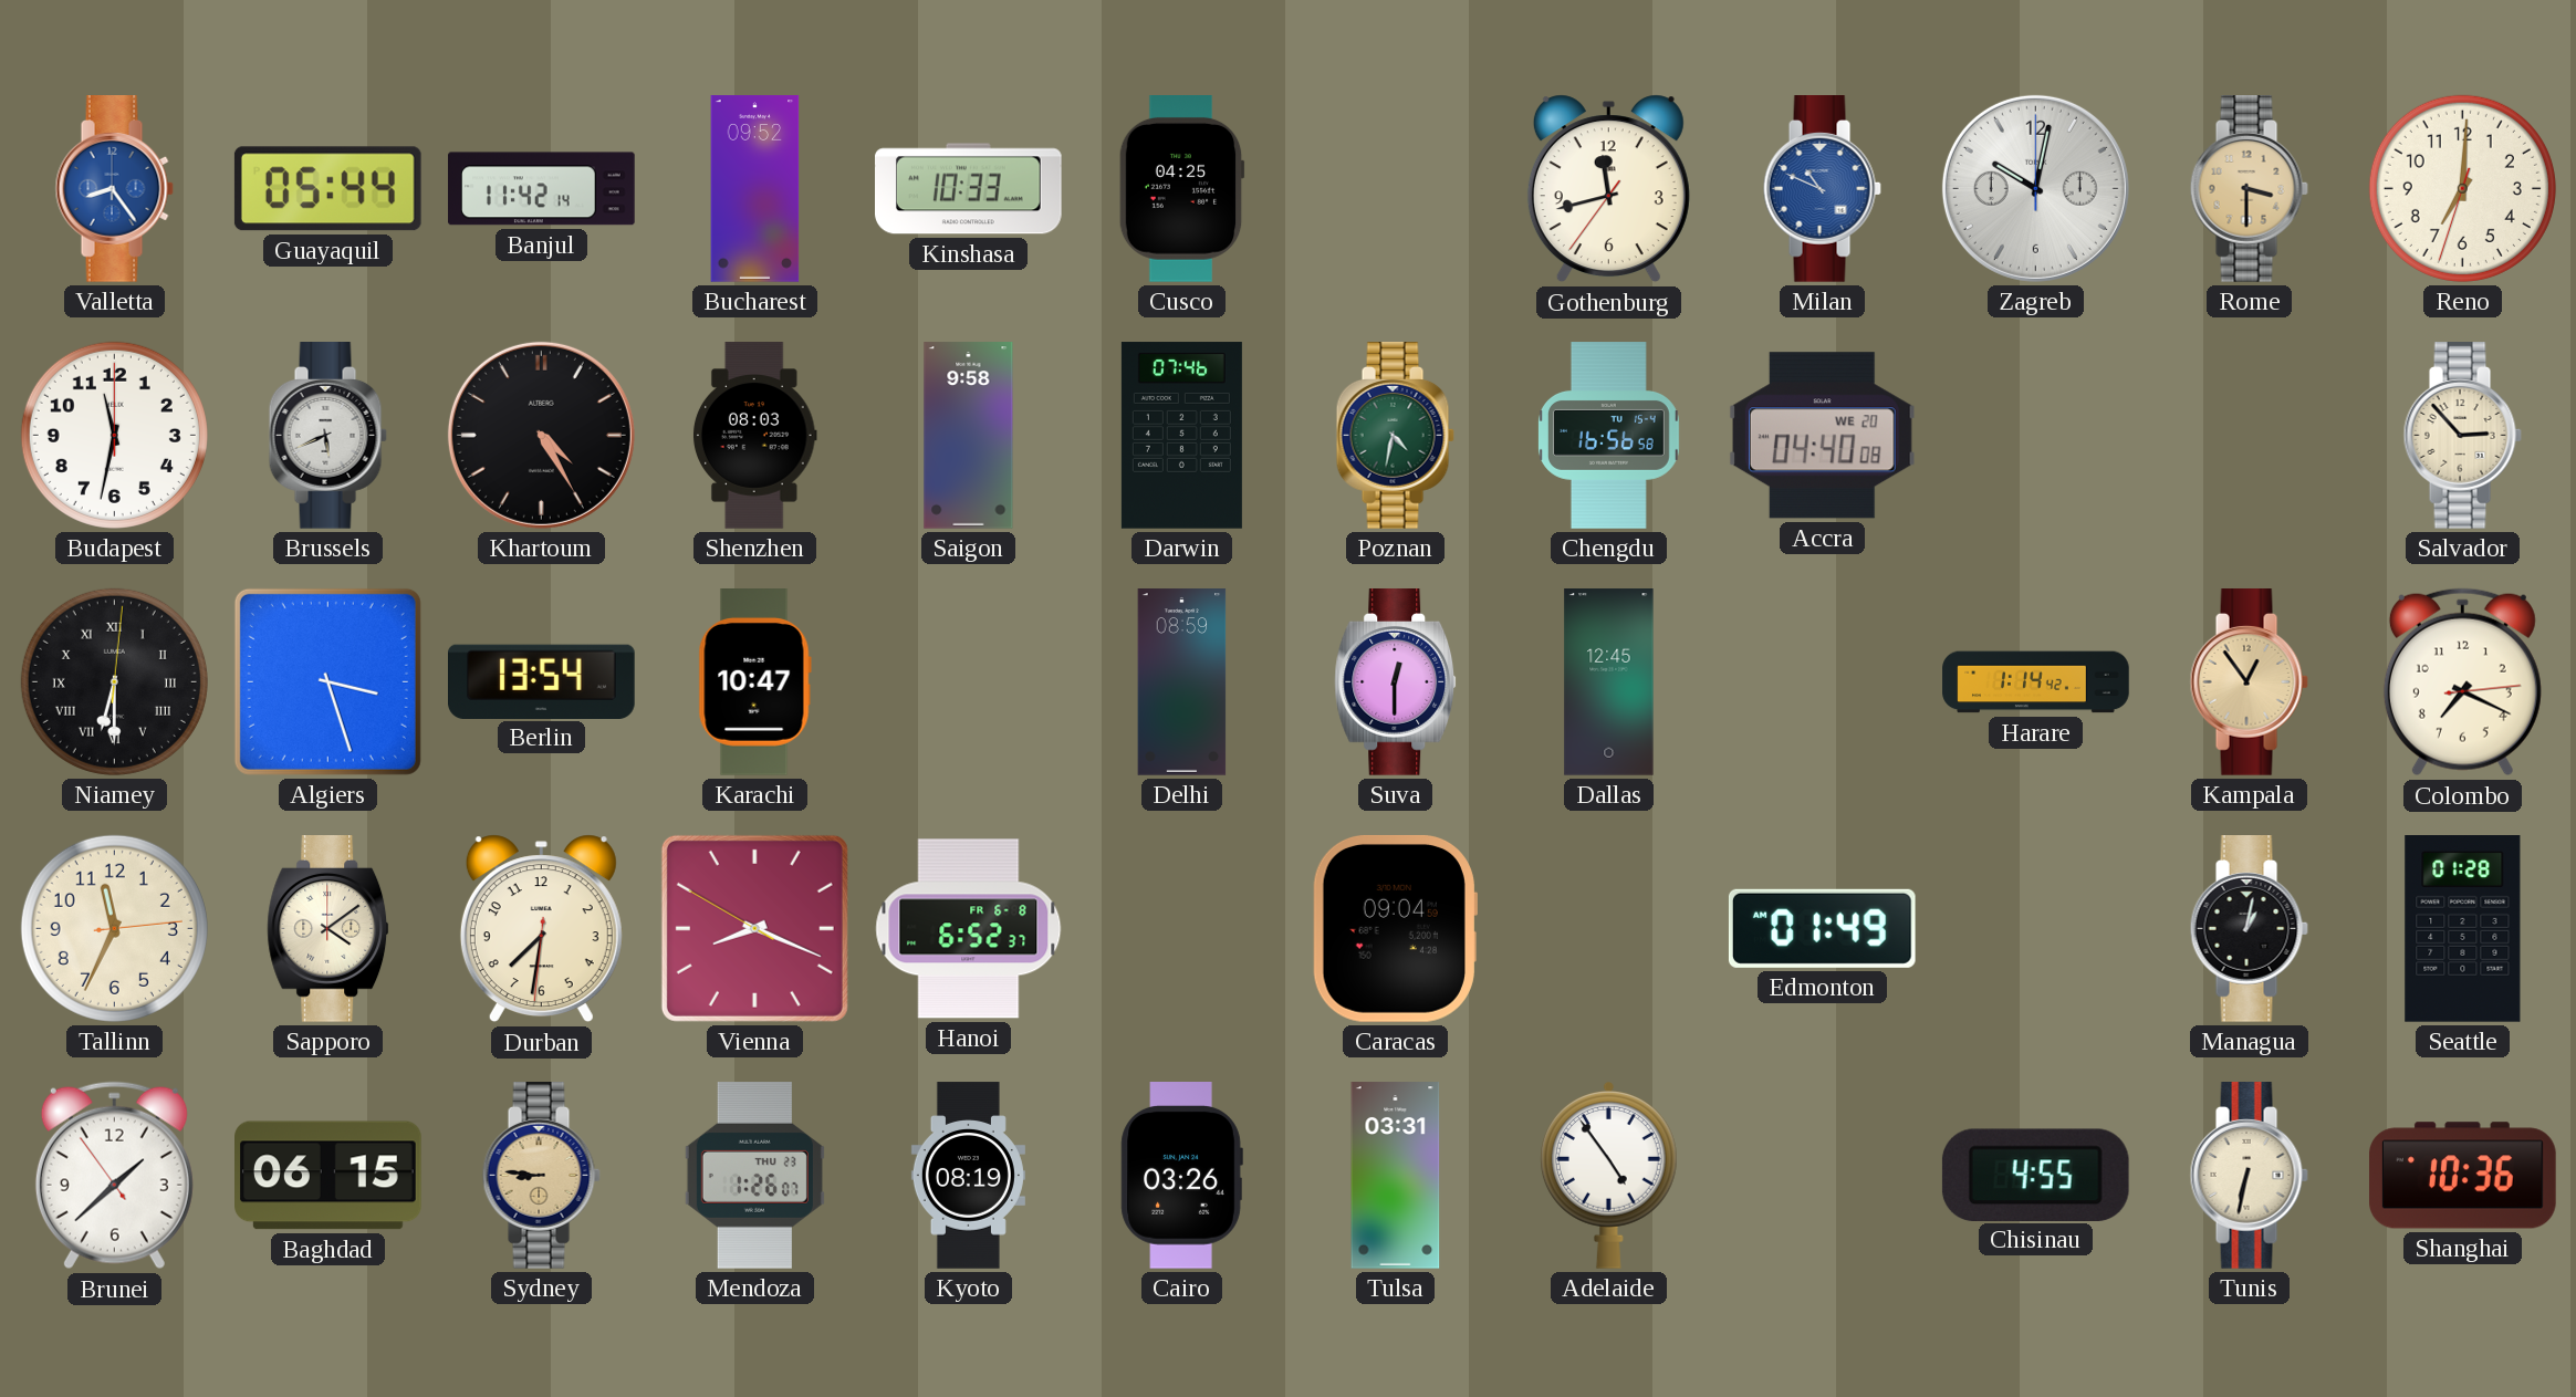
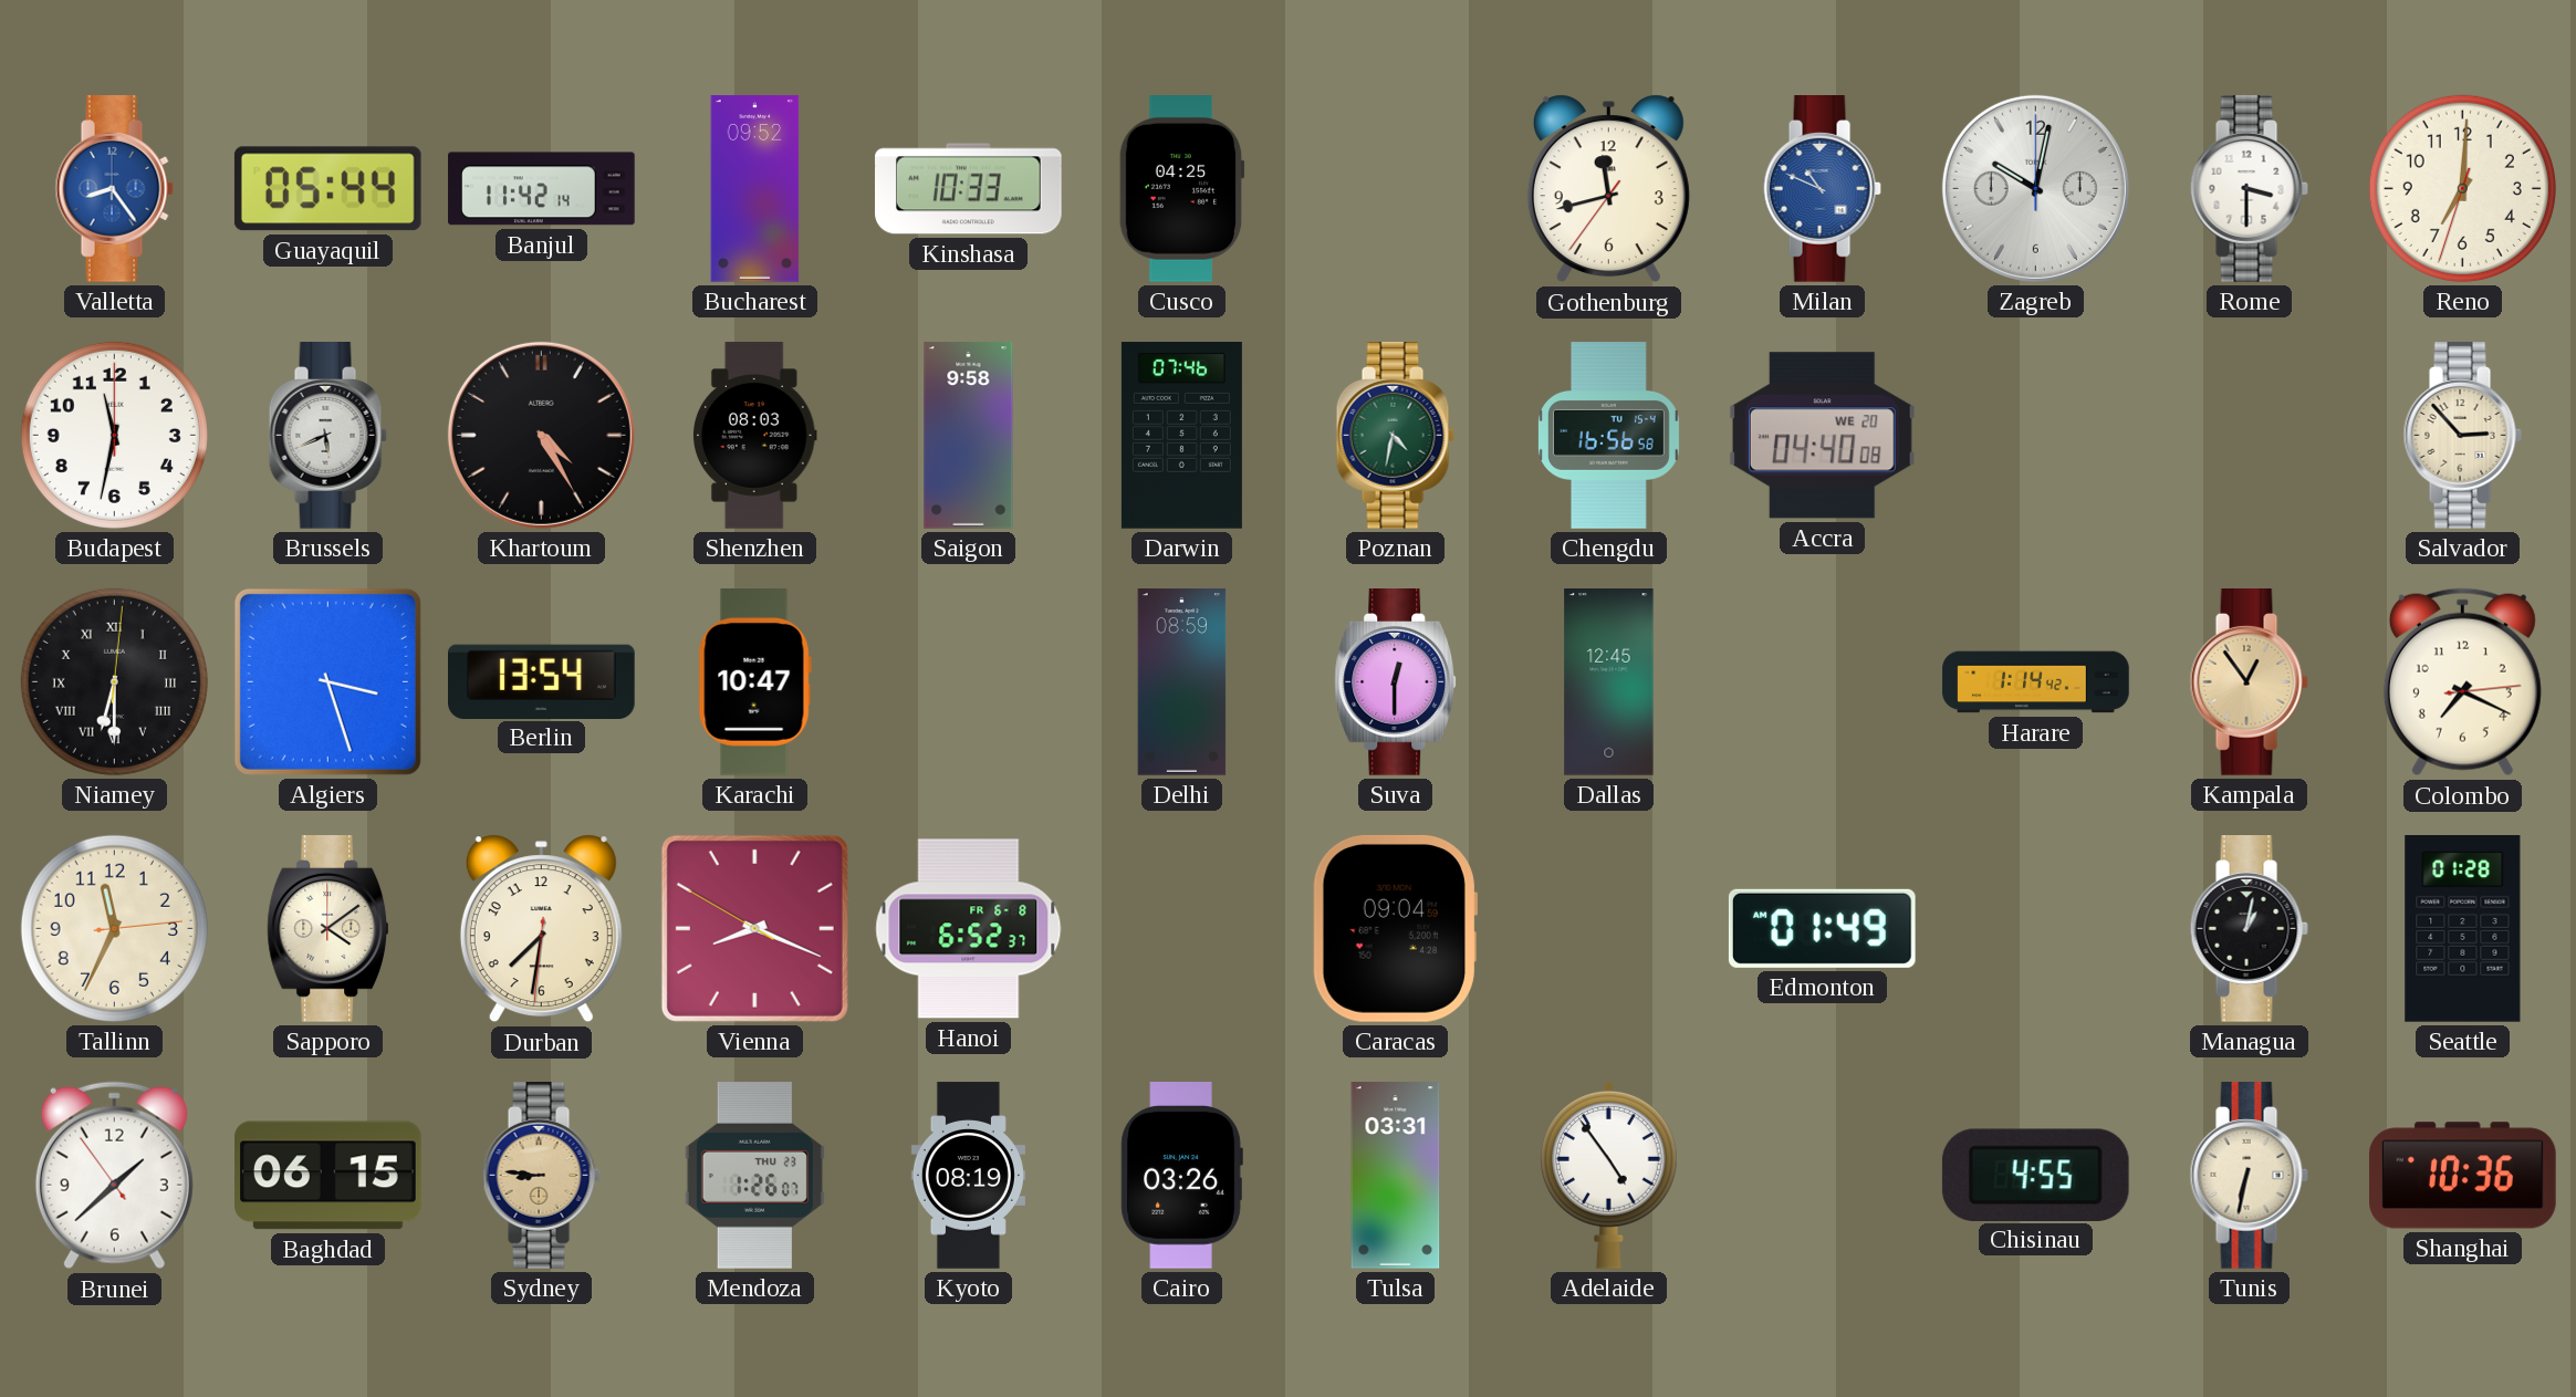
Rome dial: champagne -> white (2249, 189)
